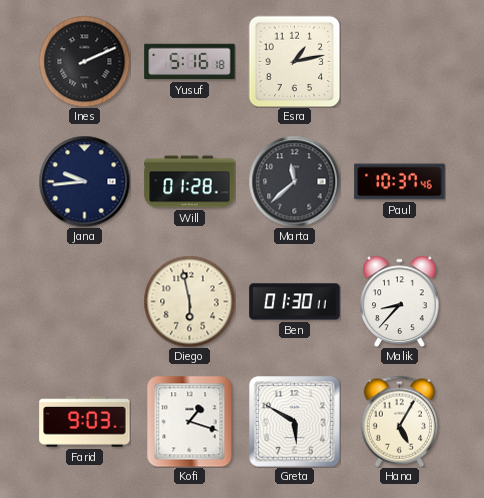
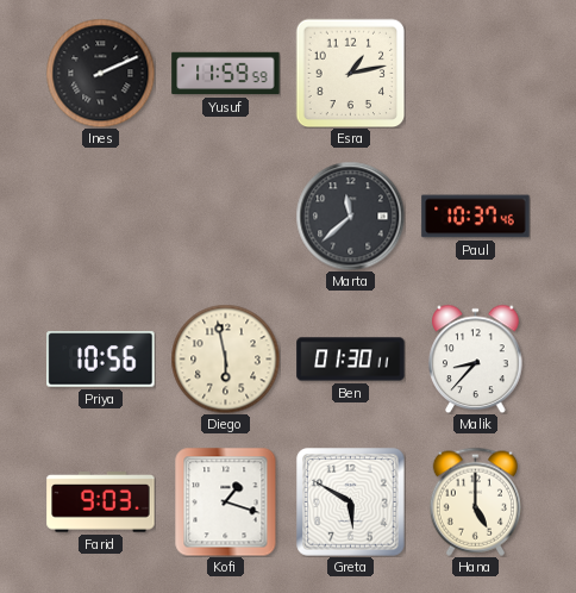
Yusuf: 5:16 -> 11:59 (226, 74)
Jana: 9:44 -> none (84, 181)
Will: 01:28 -> none (190, 182)
Priya: none -> 10:56 (101, 360)
Hana: 5:05 -> 5:00 (475, 501)
